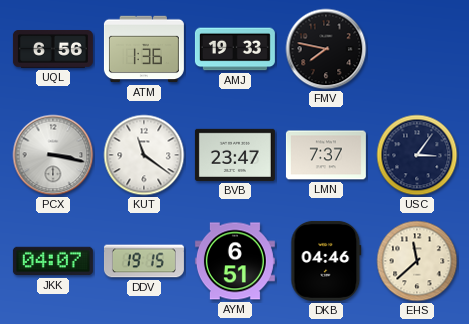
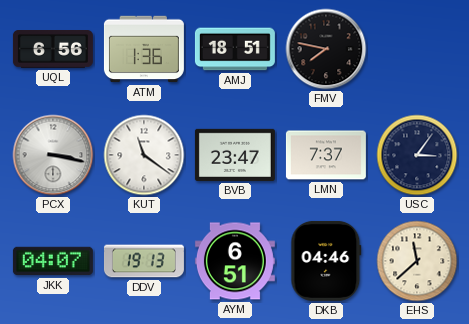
AMJ: 19:33 -> 18:51 (235, 49)
DDV: 19:15 -> 19:13 (144, 261)
